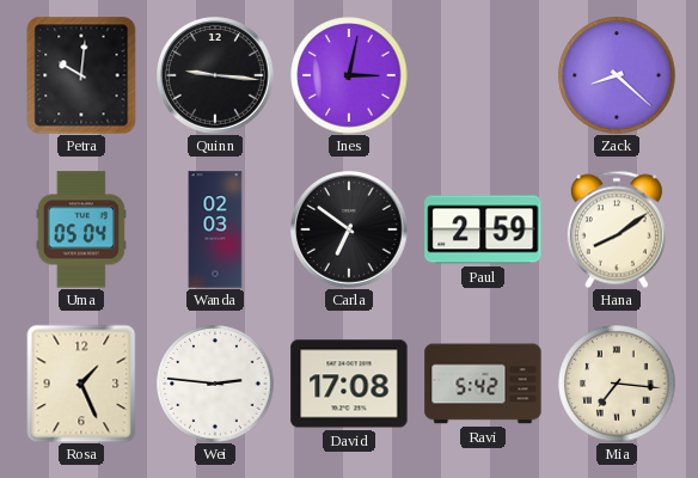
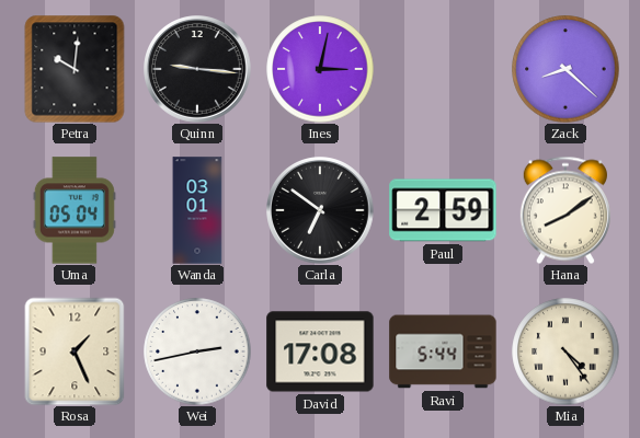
Wanda: 02:03 -> 03:01 (197, 210)
Wei: 2:46 -> 2:43 (197, 351)
Ravi: 5:42 -> 5:44 (443, 351)
Mia: 7:16 -> 4:24 (565, 351)
